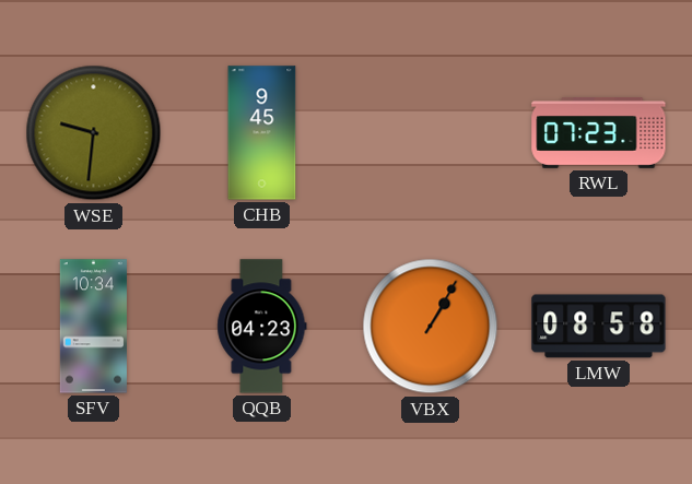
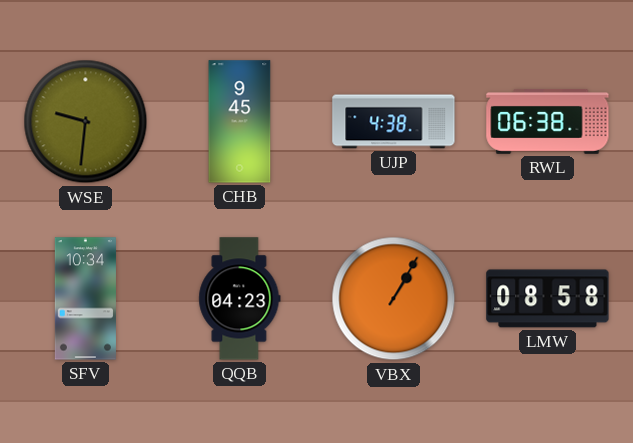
UJP: none -> 4:38 (394, 122)
RWL: 07:23 -> 06:38 (548, 122)
